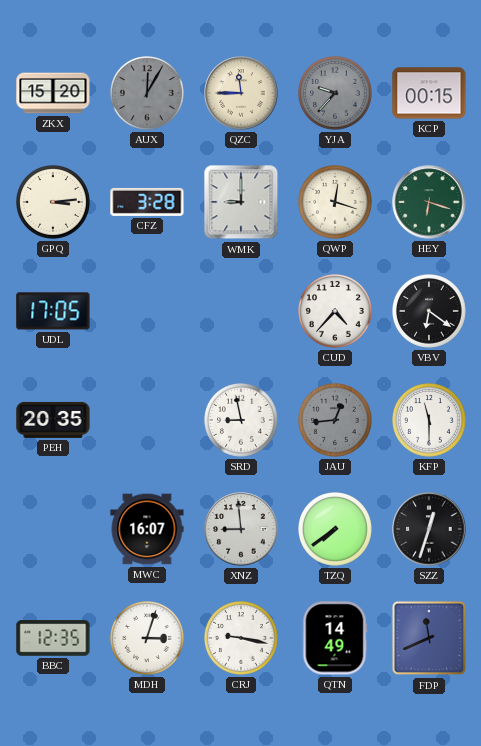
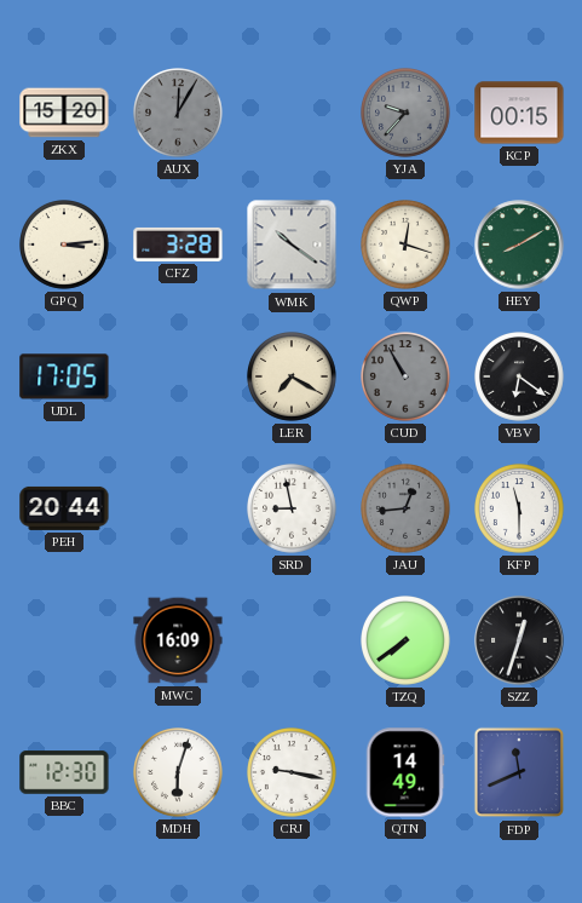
QZC: 11:45 -> none (241, 93)
WMK: 9:00 -> 10:21 (292, 245)
HEY: 6:18 -> 8:10 (519, 245)
LER: none -> 7:20 (293, 378)
CUD: 4:37 -> 10:55 (407, 378)
CUD dial: white -> grey (407, 378)
PEH: 20:35 -> 20:44 (64, 508)
MWC: 16:07 -> 16:09 (178, 640)
XNZ: 8:59 -> none (241, 529)
BBC: 12:35 -> 12:30 (64, 772)
MDH: 3:03 -> 6:03 (179, 773)
